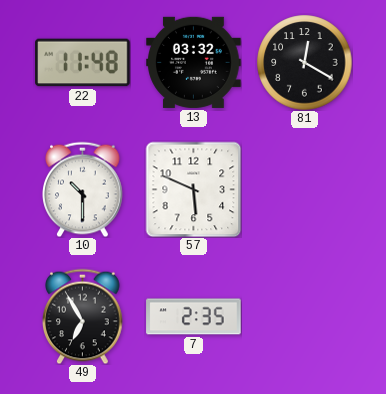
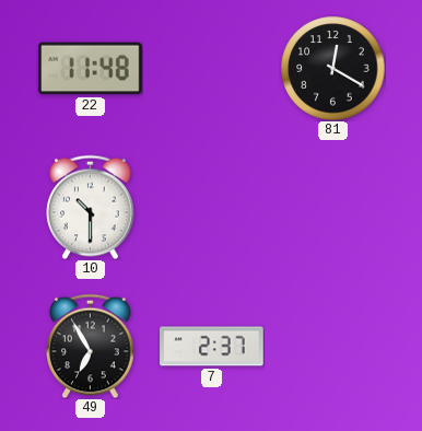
13: 03:32 -> none (194, 62)
57: 5:49 -> none (193, 189)
7: 2:35 -> 2:37 (212, 347)
